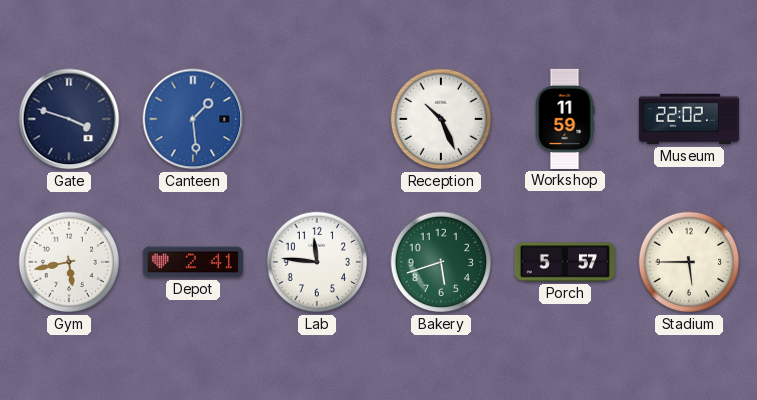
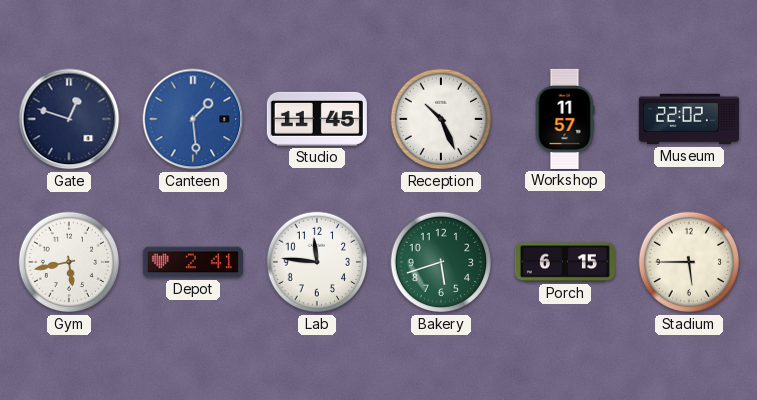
Gate: 3:48 -> 12:48 (69, 119)
Studio: none -> 11:45 (317, 119)
Workshop: 11:59 -> 11:57 (565, 119)
Porch: 5:57 -> 6:15 (565, 262)
